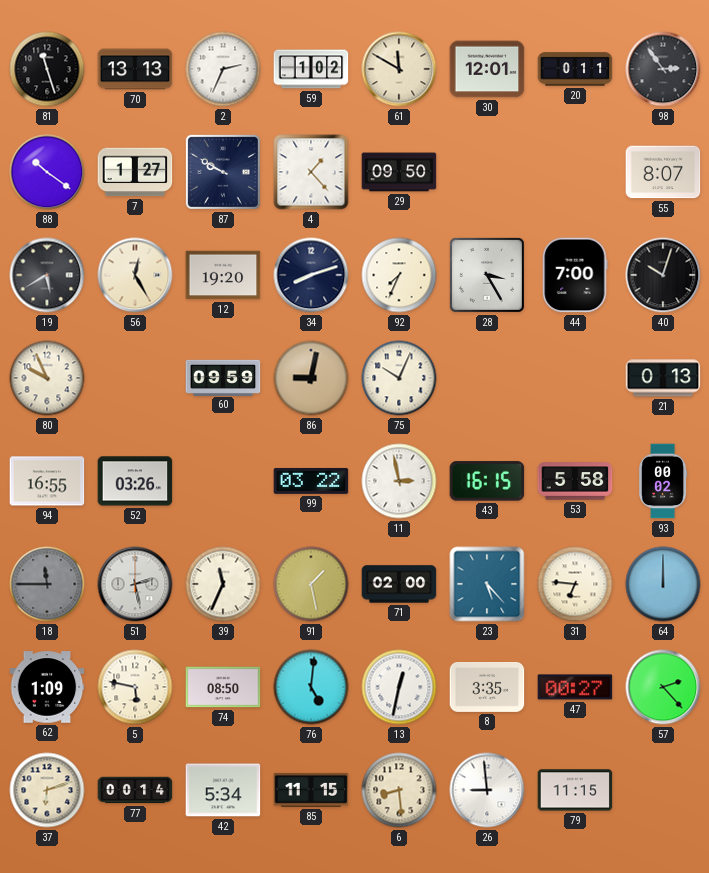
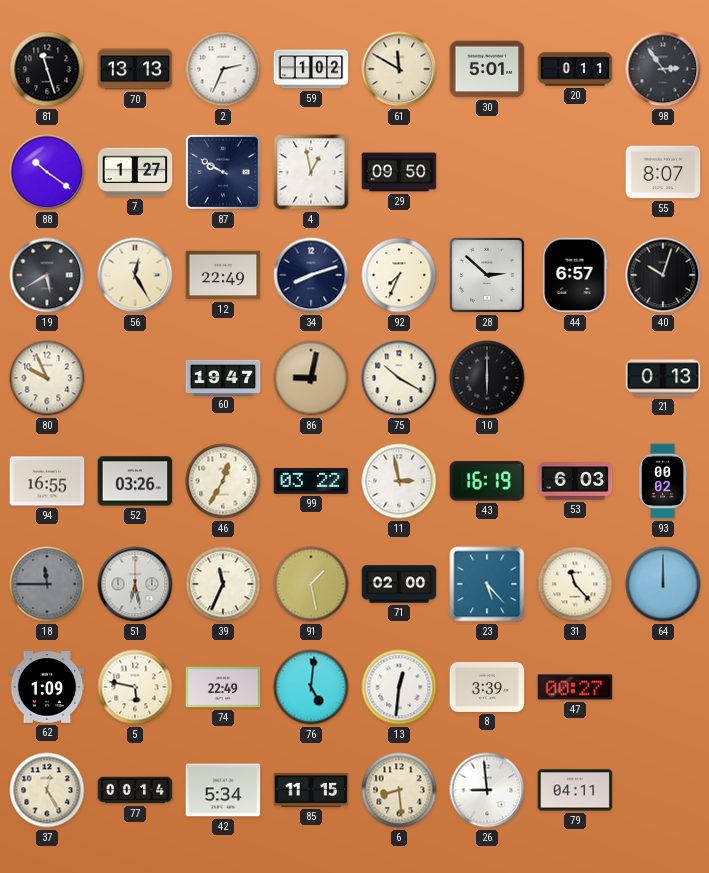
30: 12:01 -> 5:01 (487, 69)
4: 1:23 -> 12:58 (311, 172)
12: 19:20 -> 22:49 (223, 275)
28: 3:25 -> 2:52 (487, 275)
44: 7:00 -> 6:57 (575, 275)
60: 09:59 -> 19:47 (223, 377)
75: 10:04 -> 10:20 (399, 378)
10: none -> 6:00 (487, 378)
46: none -> 12:35 (223, 481)
43: 16:15 -> 16:19 (487, 481)
53: 5:58 -> 6:03 (575, 481)
51: 2:28 -> 6:28 (135, 584)
31: 6:46 -> 11:23 (575, 584)
74: 08:50 -> 22:49 (223, 687)
13: 12:32 -> 12:31 (399, 687)
8: 3:35 -> 3:39 (487, 688)
57: 2:23 -> none (663, 687)
37: 6:12 -> 12:25 (47, 790)
79: 11:15 -> 04:11 (575, 790)
